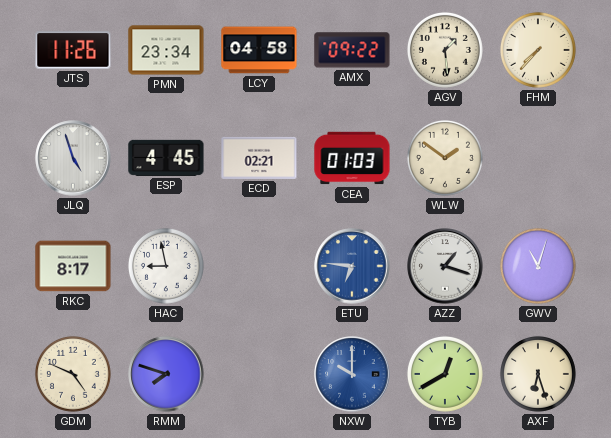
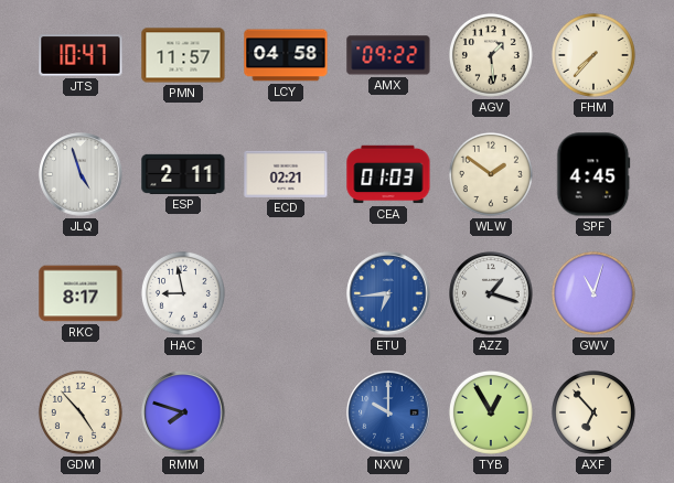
JTS: 11:26 -> 10:47 (81, 55)
PMN: 23:34 -> 11:57 (183, 55)
ESP: 4:45 -> 2:11 (183, 174)
SPF: none -> 4:45 (593, 174)
ETU: 6:46 -> 6:44 (388, 293)
GDM: 4:49 -> 4:53 (81, 412)
TYB: 12:40 -> 12:55 (491, 412)
AXF: 6:27 -> 6:53 (593, 412)
